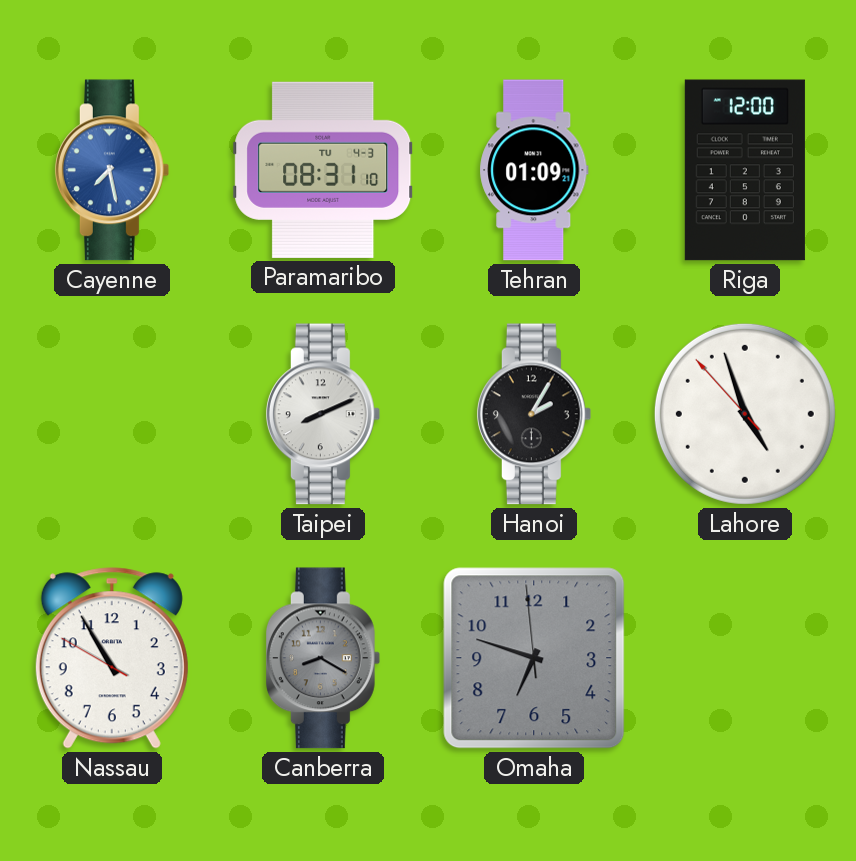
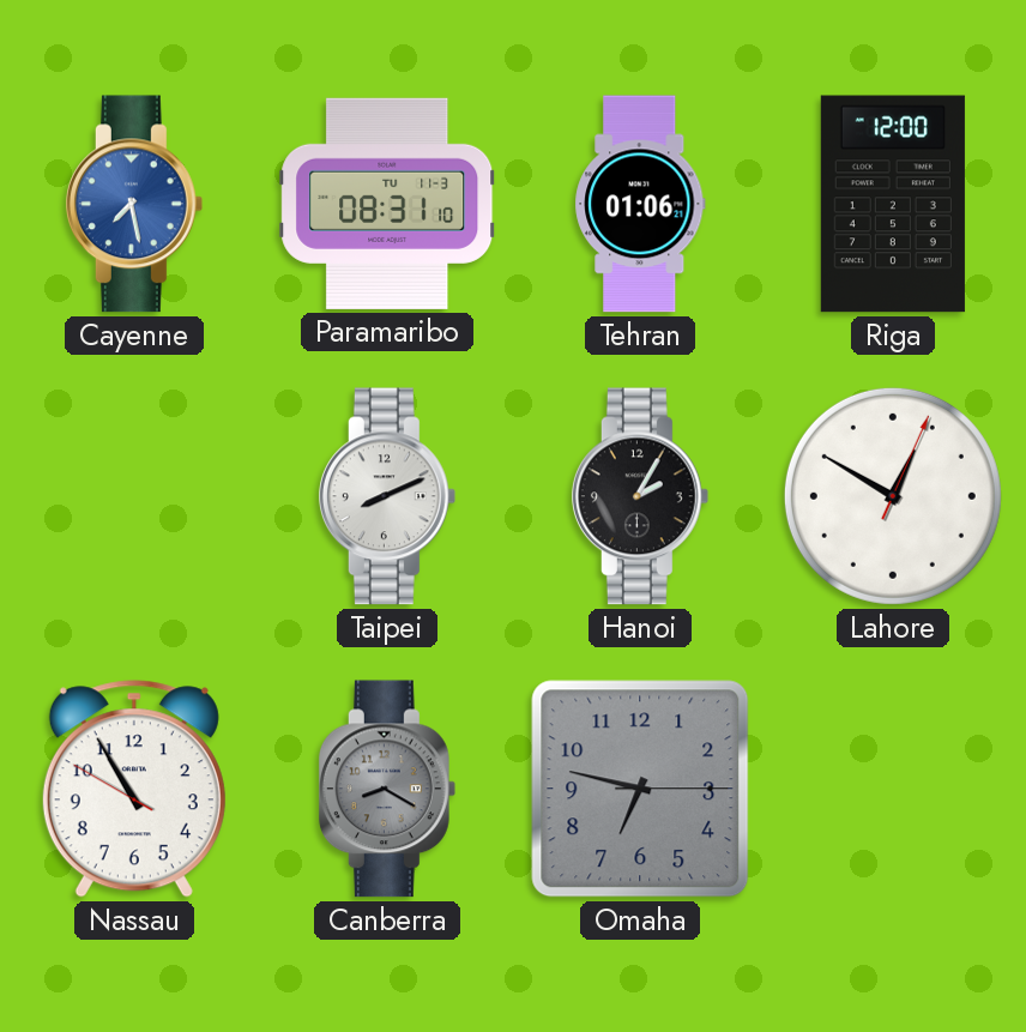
Paramaribo date: TU 4-3 -> TU 11-3 (387, 204)
Tehran: 01:09 -> 01:06 (640, 204)
Lahore: 4:56 -> 12:50 (893, 496)
Omaha: 6:47:59 -> 6:47:15 (640, 789)
